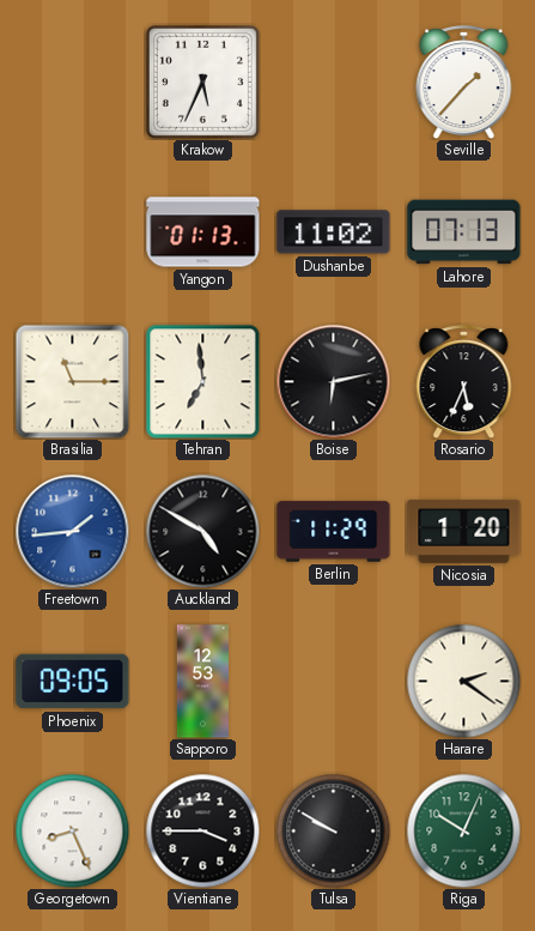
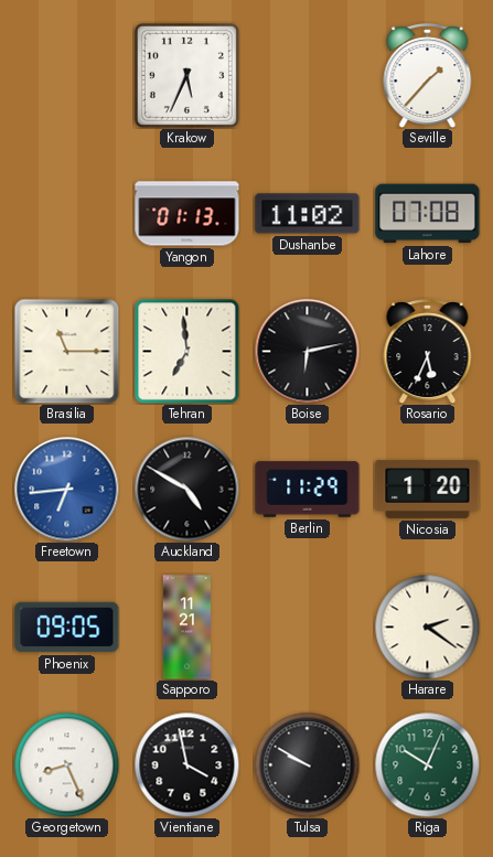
Lahore: 07:13 -> 07:08 (428, 214)
Freetown: 1:44 -> 6:44 (66, 489)
Sapporo: 12:53 -> 11:21 (186, 628)
Vientiane: 3:45 -> 3:58 (186, 764)
